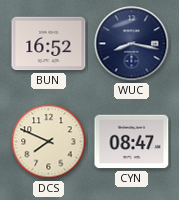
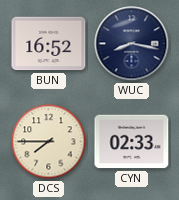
DCS: 7:49 -> 7:45 (49, 142)
CYN: 08:47 -> 02:33 (132, 142)
